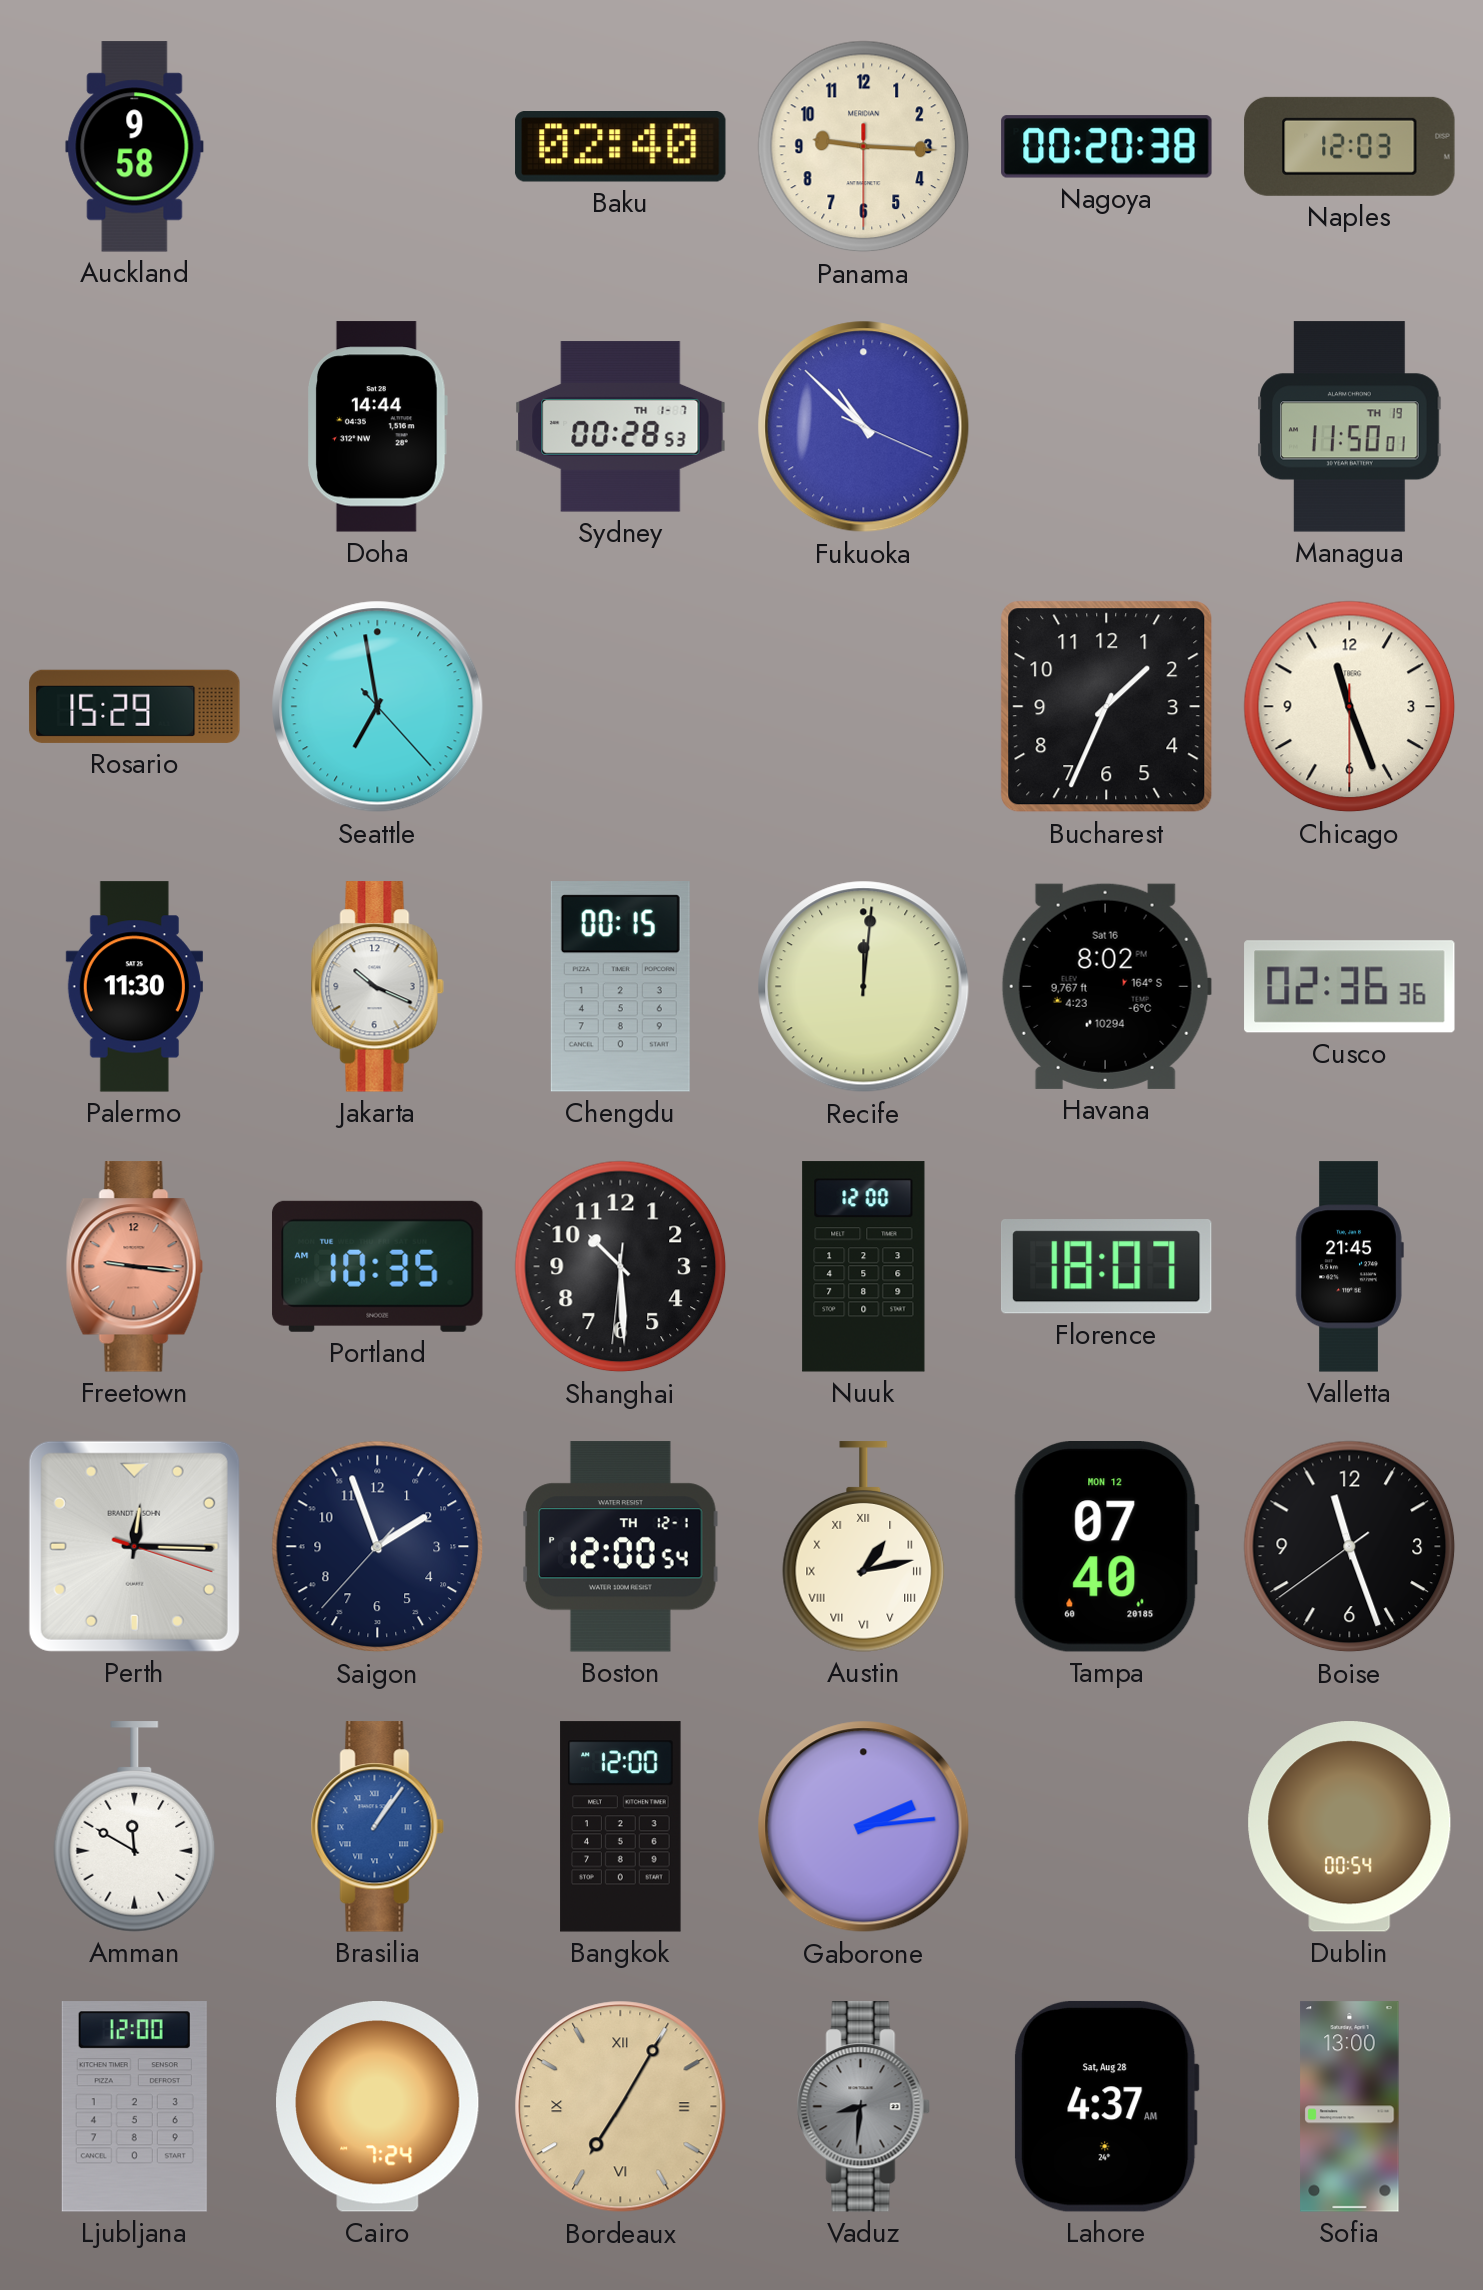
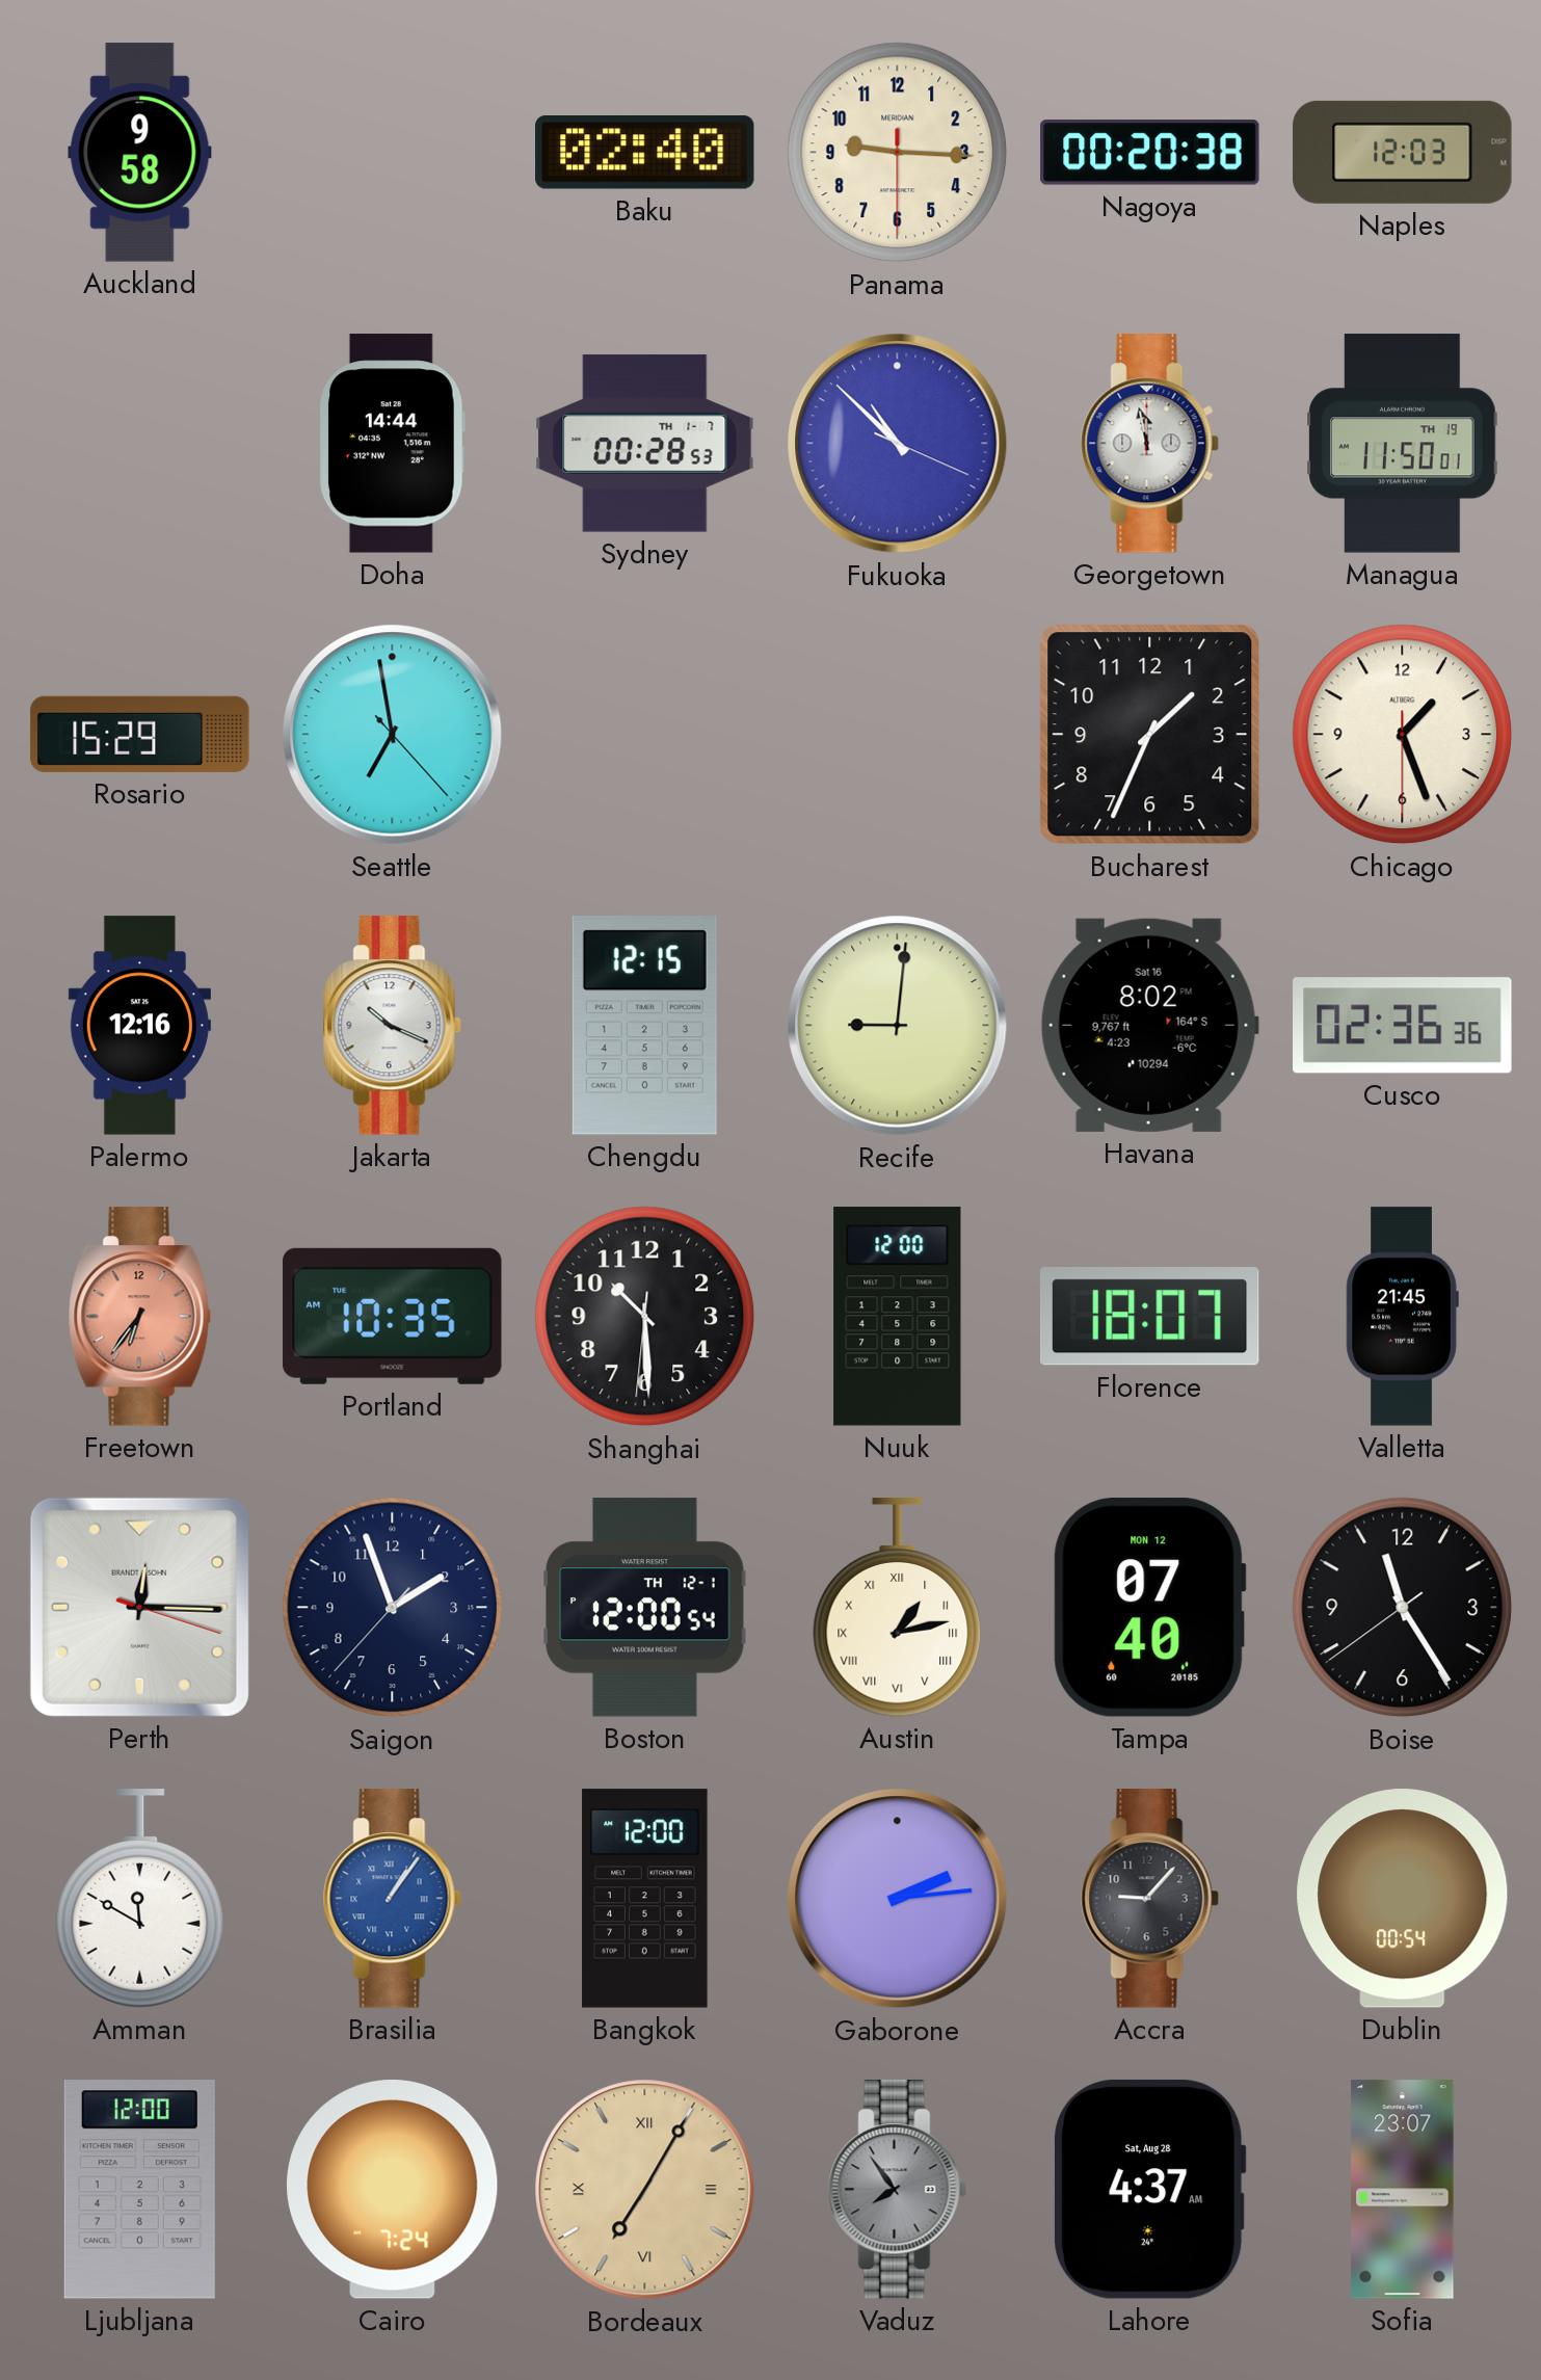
Georgetown: none -> 11:58 (1149, 444)
Chicago: 11:26 -> 1:26 (1403, 735)
Palermo: 11:30 -> 12:16 (139, 1026)
Chengdu: 00:15 -> 12:15 (644, 1026)
Recife: 12:01 -> 9:01 (898, 1026)
Freetown: 9:16 -> 6:36 (139, 1317)
Boise: 11:26 -> 11:24 (1403, 1608)
Accra: none -> 9:07 (1149, 1899)
Vaduz: 8:31 -> 7:54 (897, 2190)
Sofia: 13:00 -> 23:07 (1403, 2190)
